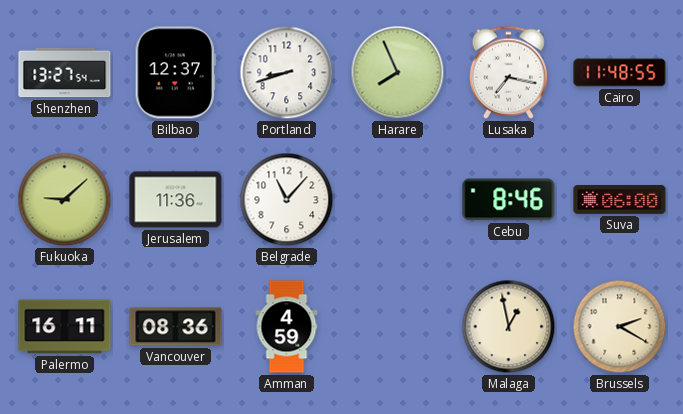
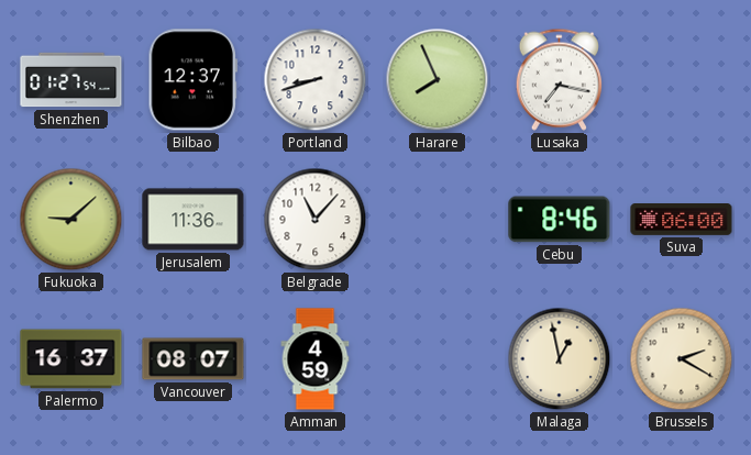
Shenzhen: 13:27 -> 01:27 (71, 80)
Cairo: 11:48 -> none (620, 73)
Palermo: 16:11 -> 16:37 (71, 359)
Vancouver: 08:36 -> 08:07 (194, 359)
